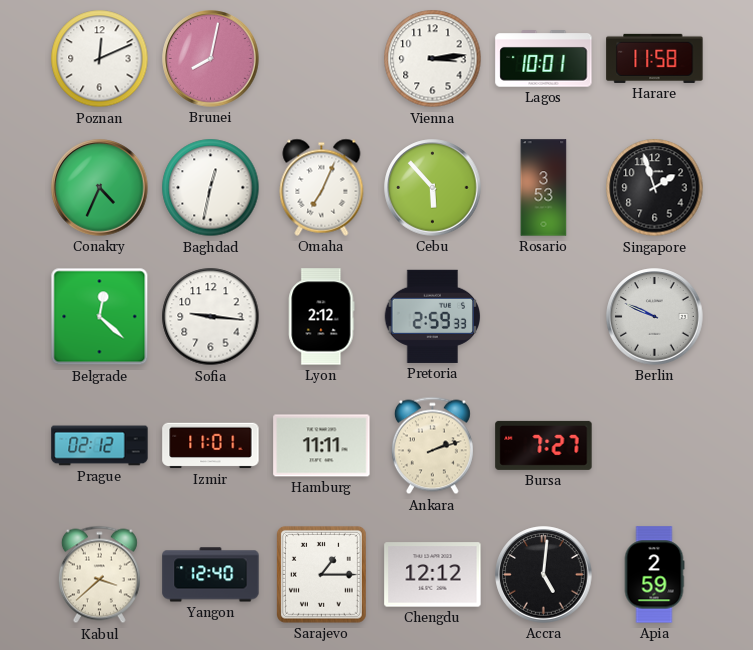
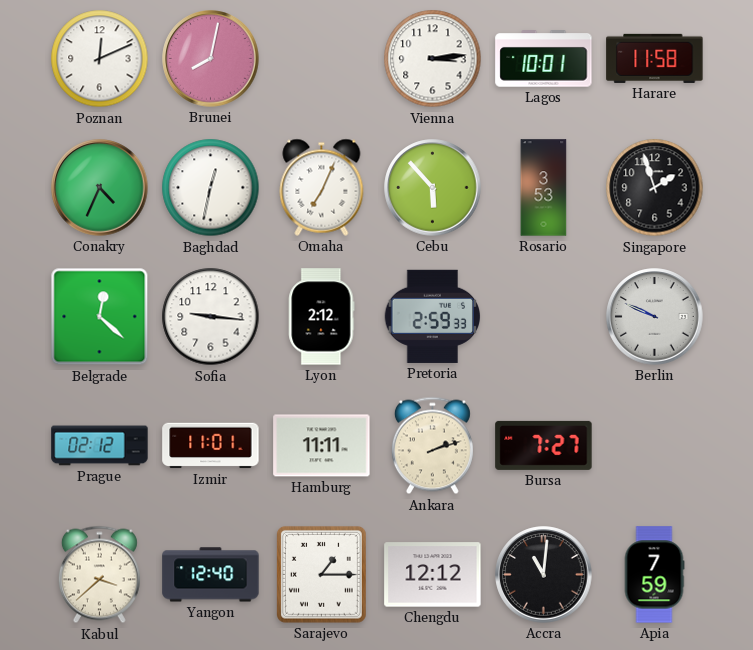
Accra: 5:01 -> 11:01 (544, 575)
Apia: 2:59 -> 7:59 (654, 575)
